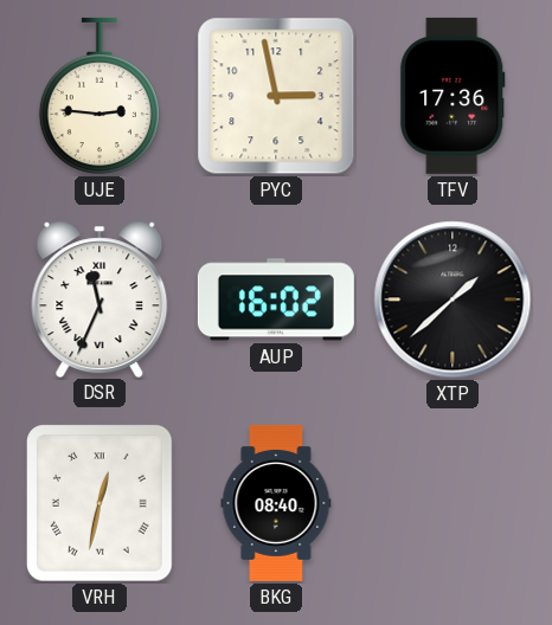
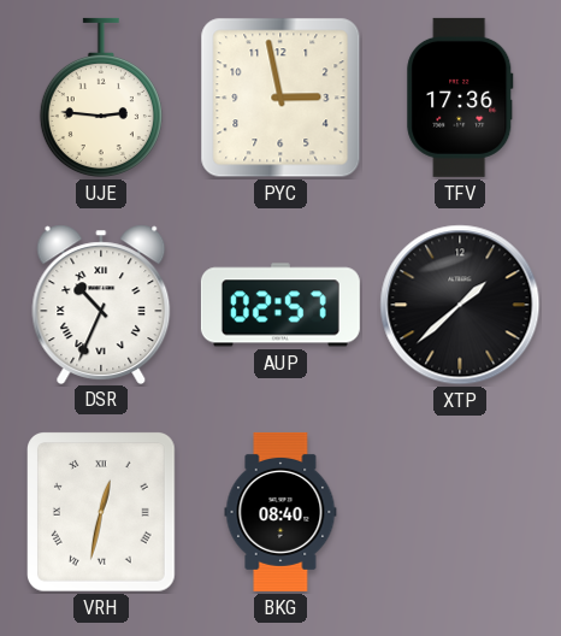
DSR: 11:34 -> 10:34 (101, 304)
AUP: 16:02 -> 02:57 (280, 305)
